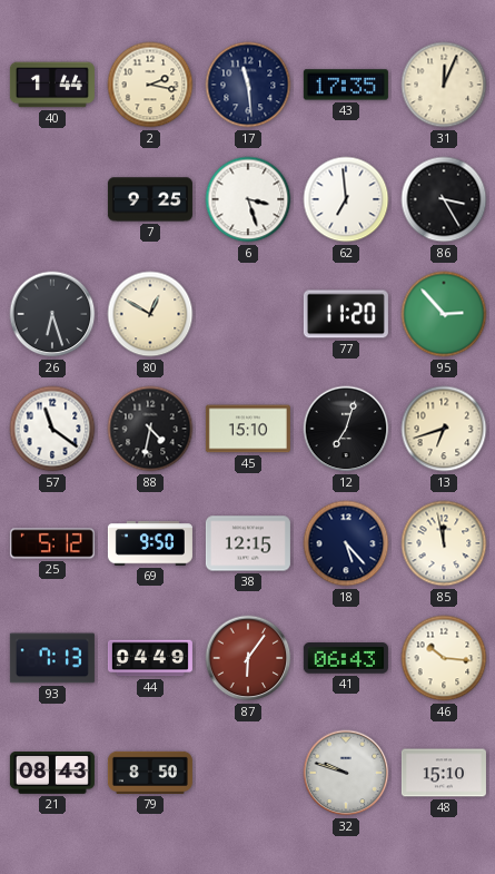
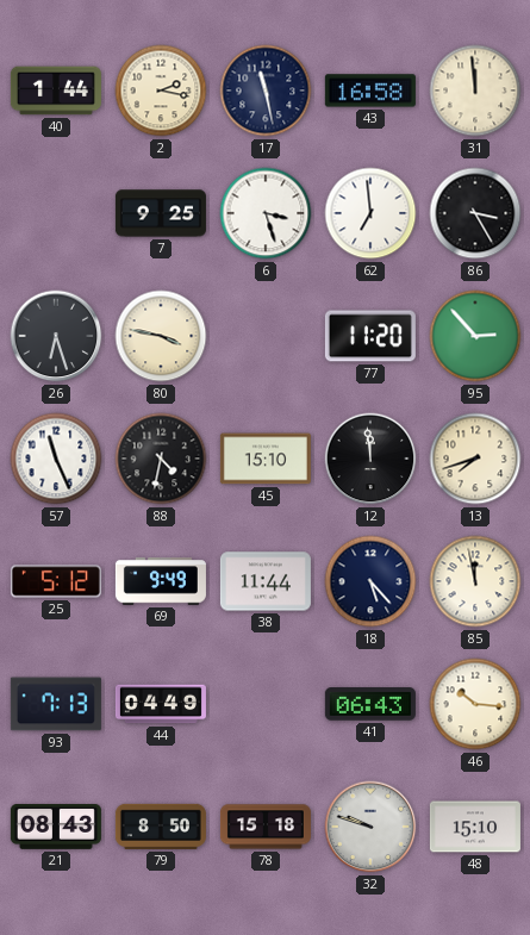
17: 11:29 -> 11:28 (266, 91)
43: 17:35 -> 16:58 (370, 91)
31: 12:04 -> 11:59 (475, 91)
80: 12:50 -> 3:47 (161, 336)
57: 11:21 -> 11:26 (56, 459)
12: 7:03 -> 11:59 (370, 459)
13: 6:42 -> 7:42 (475, 459)
69: 9:50 -> 9:49 (161, 581)
38: 12:15 -> 11:44 (266, 581)
87: 6:06 -> none (248, 658)
78: none -> 15:18 (266, 827)
